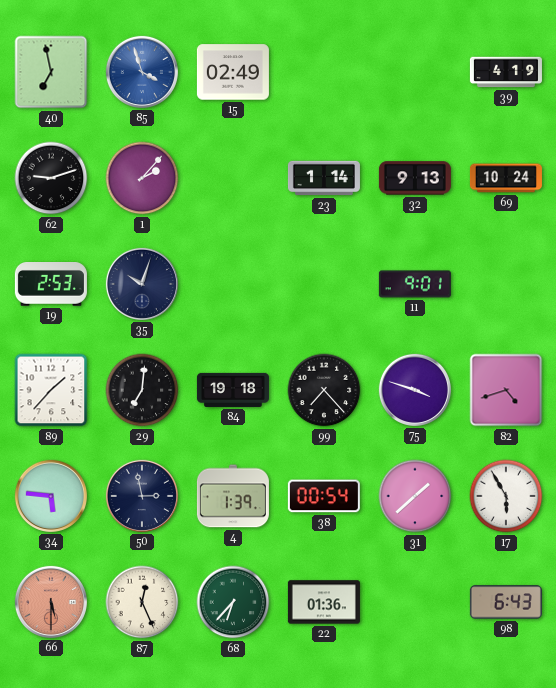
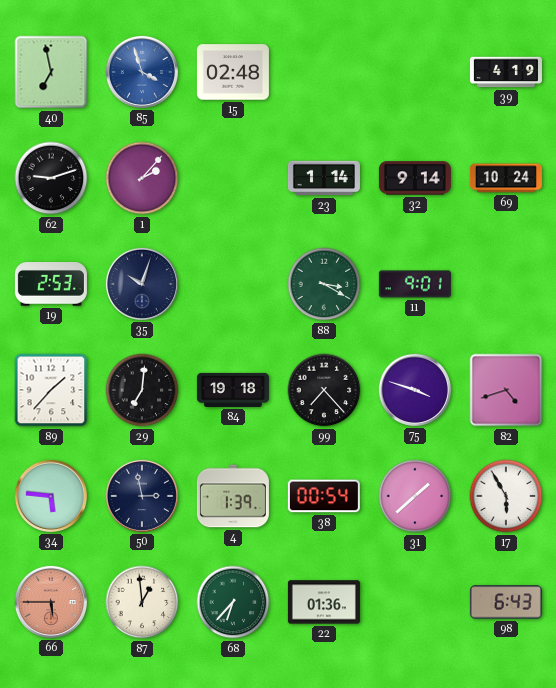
15: 02:49 -> 02:48 (233, 72)
32: 9:13 -> 9:14 (415, 178)
88: none -> 3:20 (324, 284)
66: 5:30 -> 5:45 (51, 602)
87: 12:26 -> 12:59 (142, 602)
